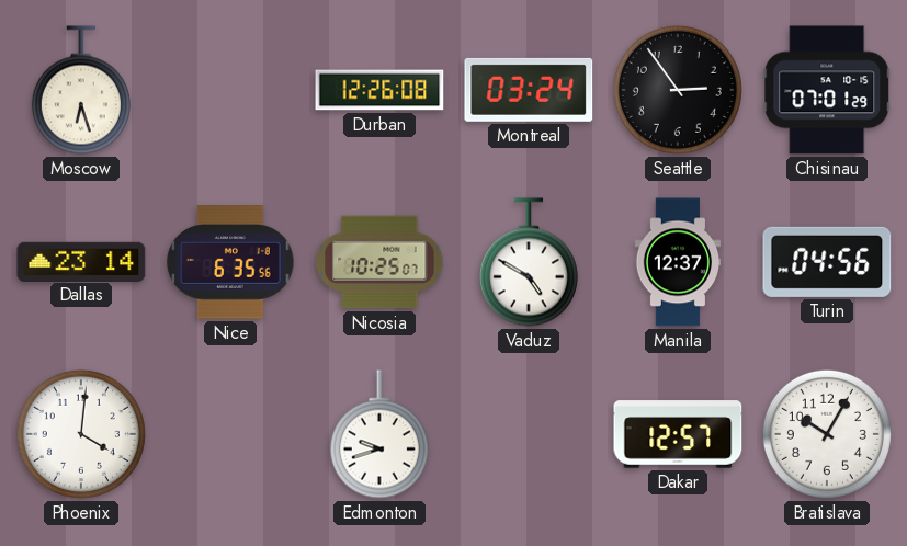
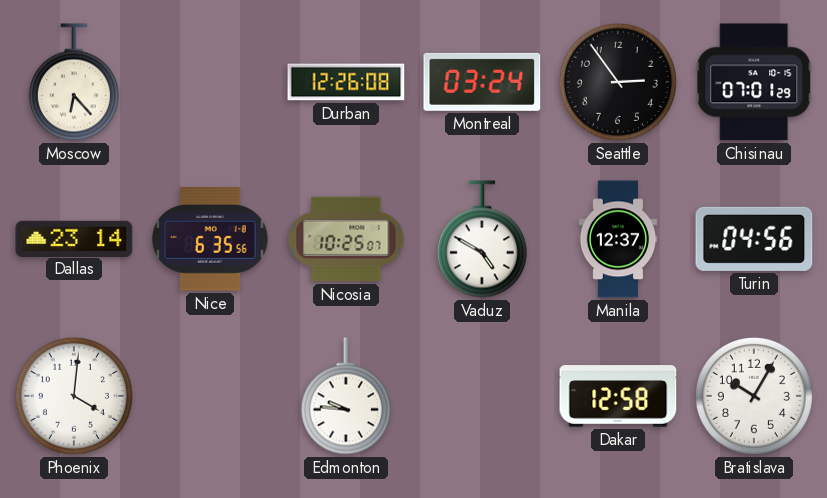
Moscow: 6:27 -> 6:23 (74, 82)
Edmonton: 9:42 -> 9:46 (346, 396)
Dakar: 12:57 -> 12:58 (618, 396)
